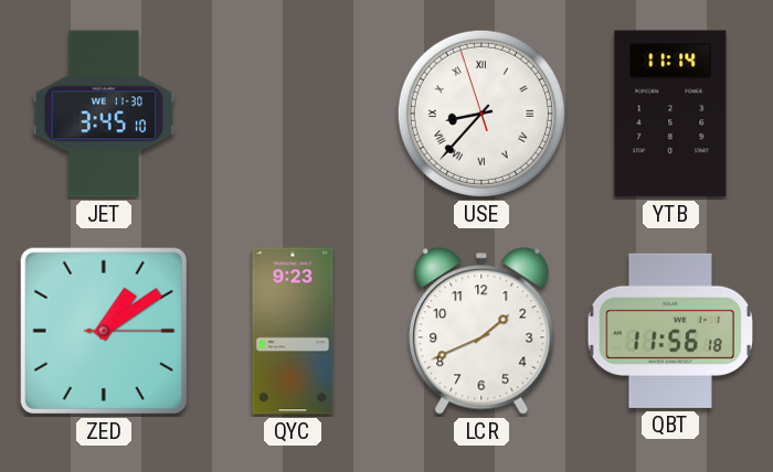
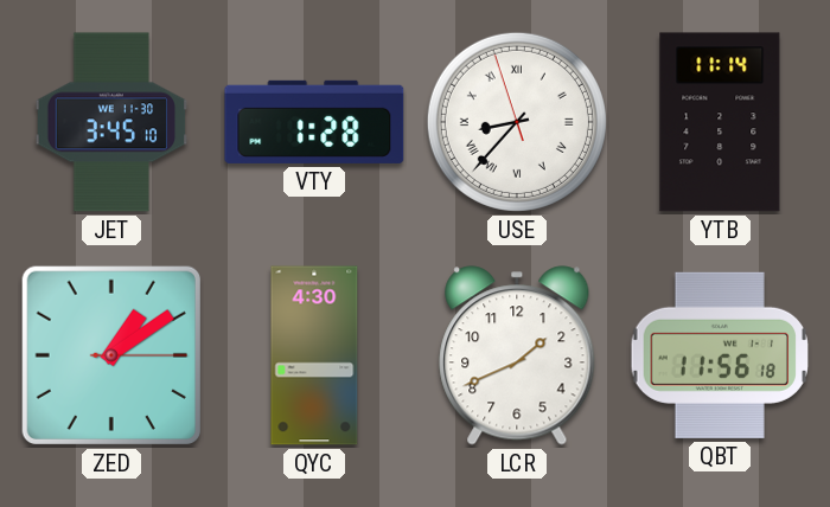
VTY: none -> 1:28 (314, 122)
QYC: 9:23 -> 4:30 (314, 355)
